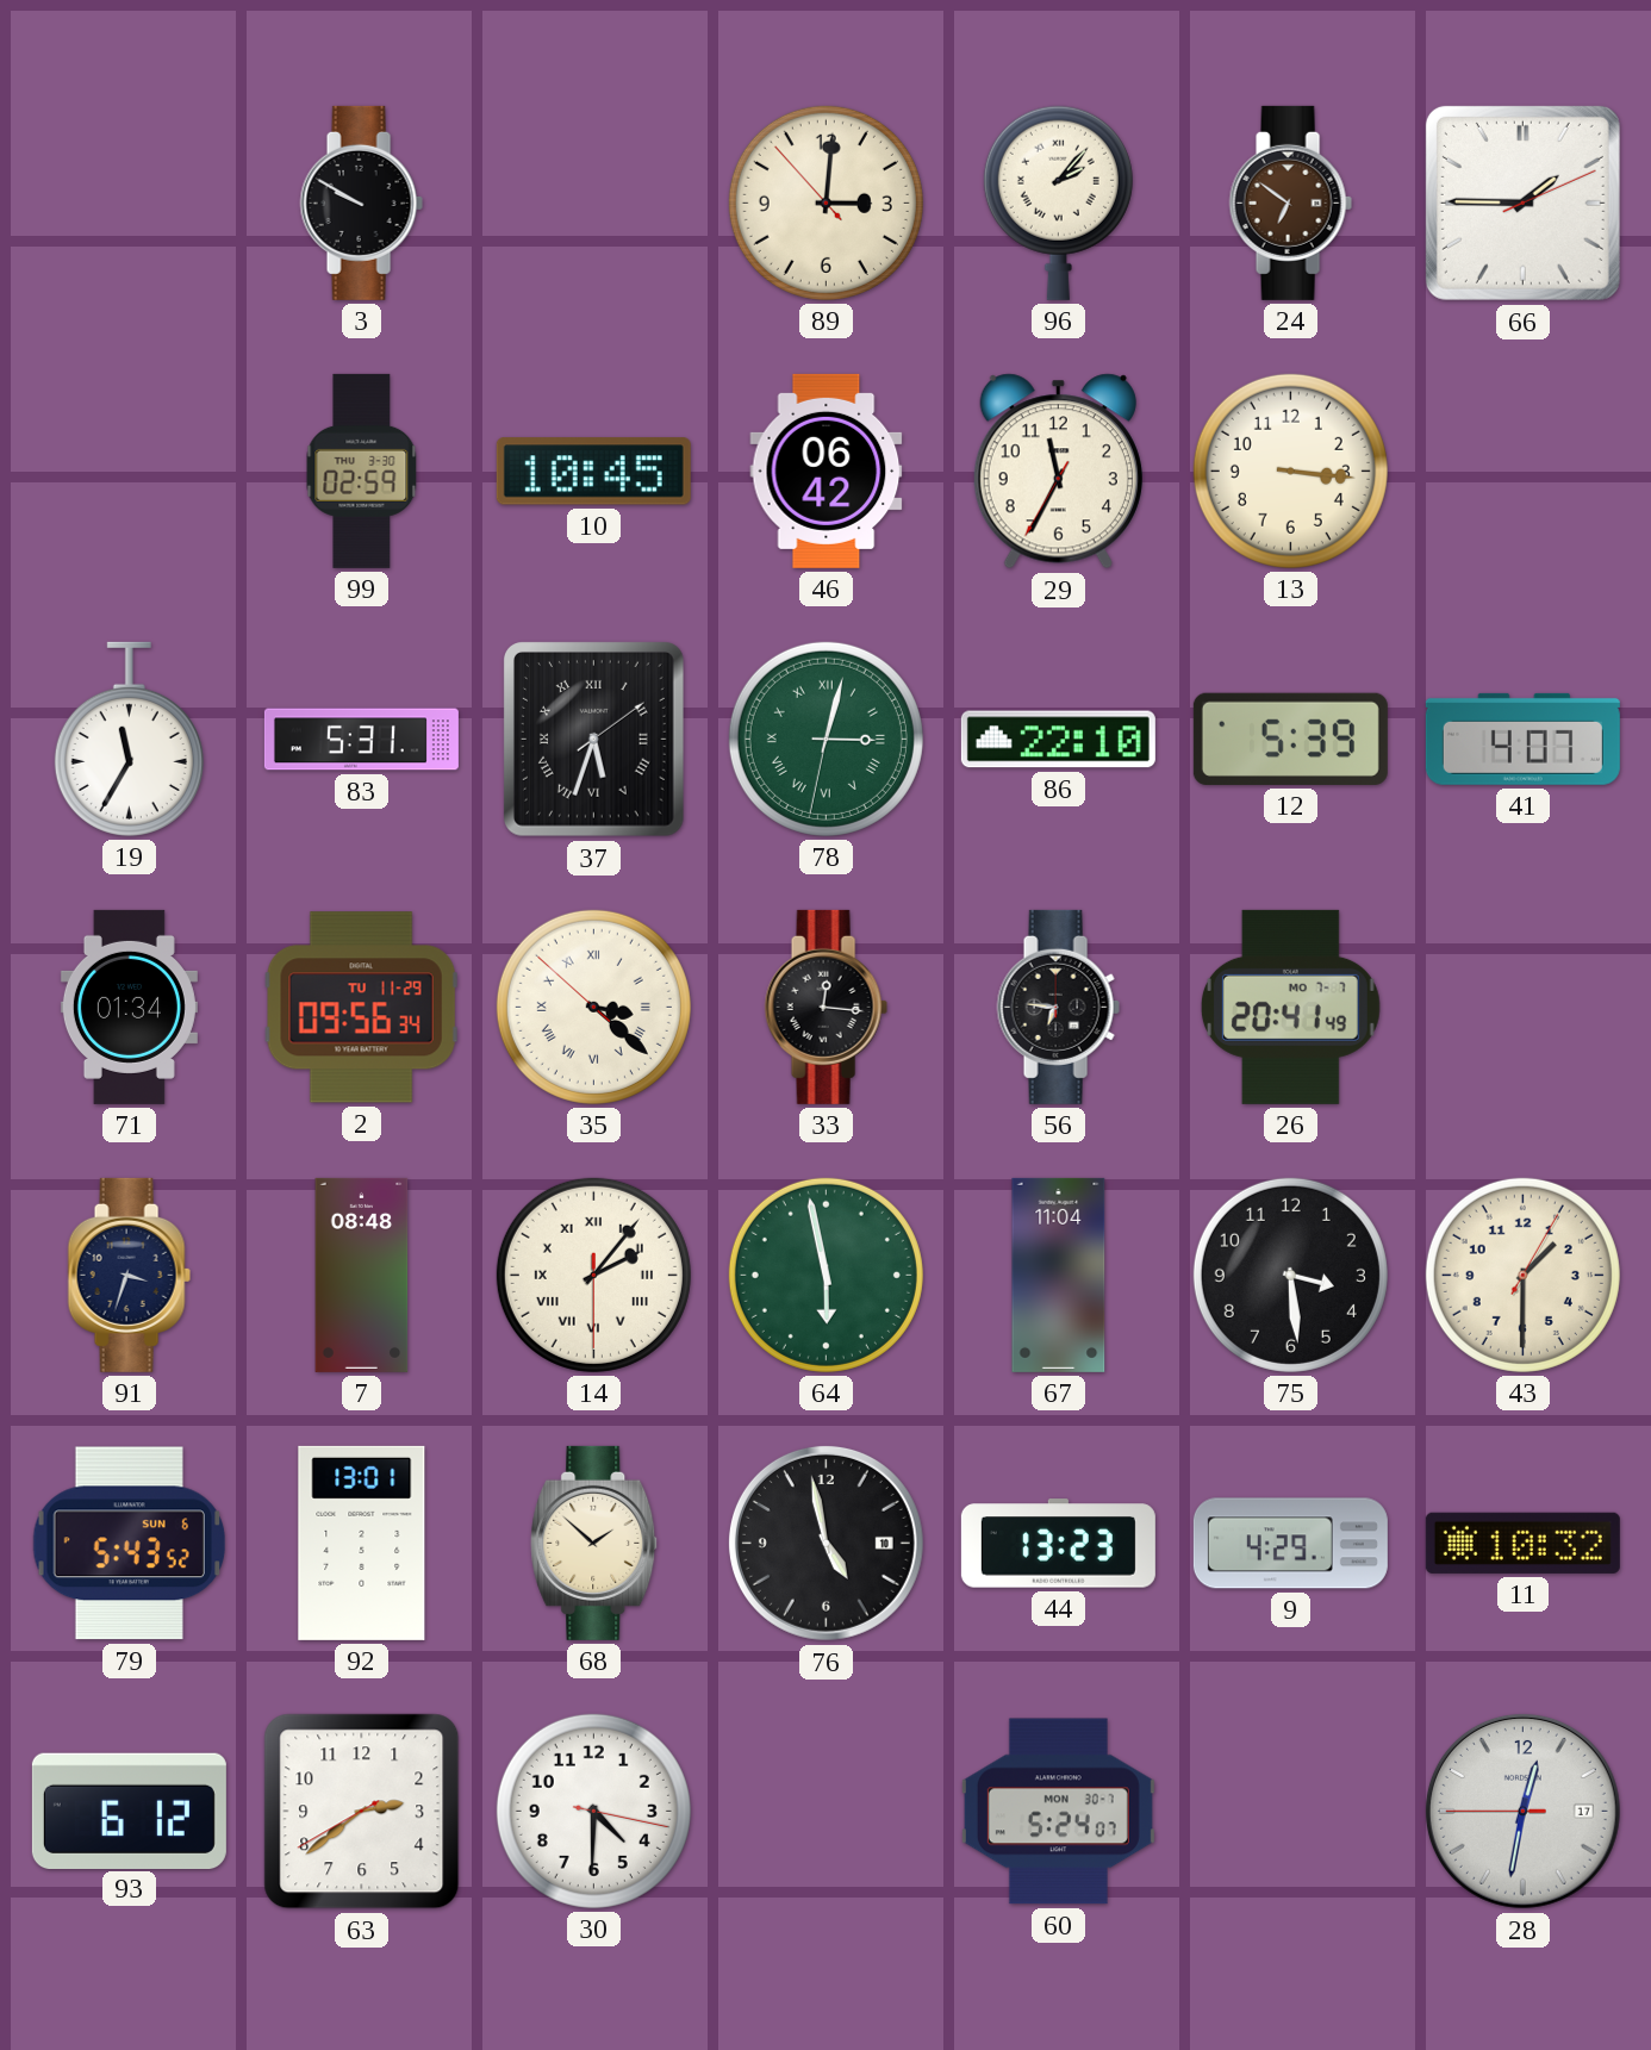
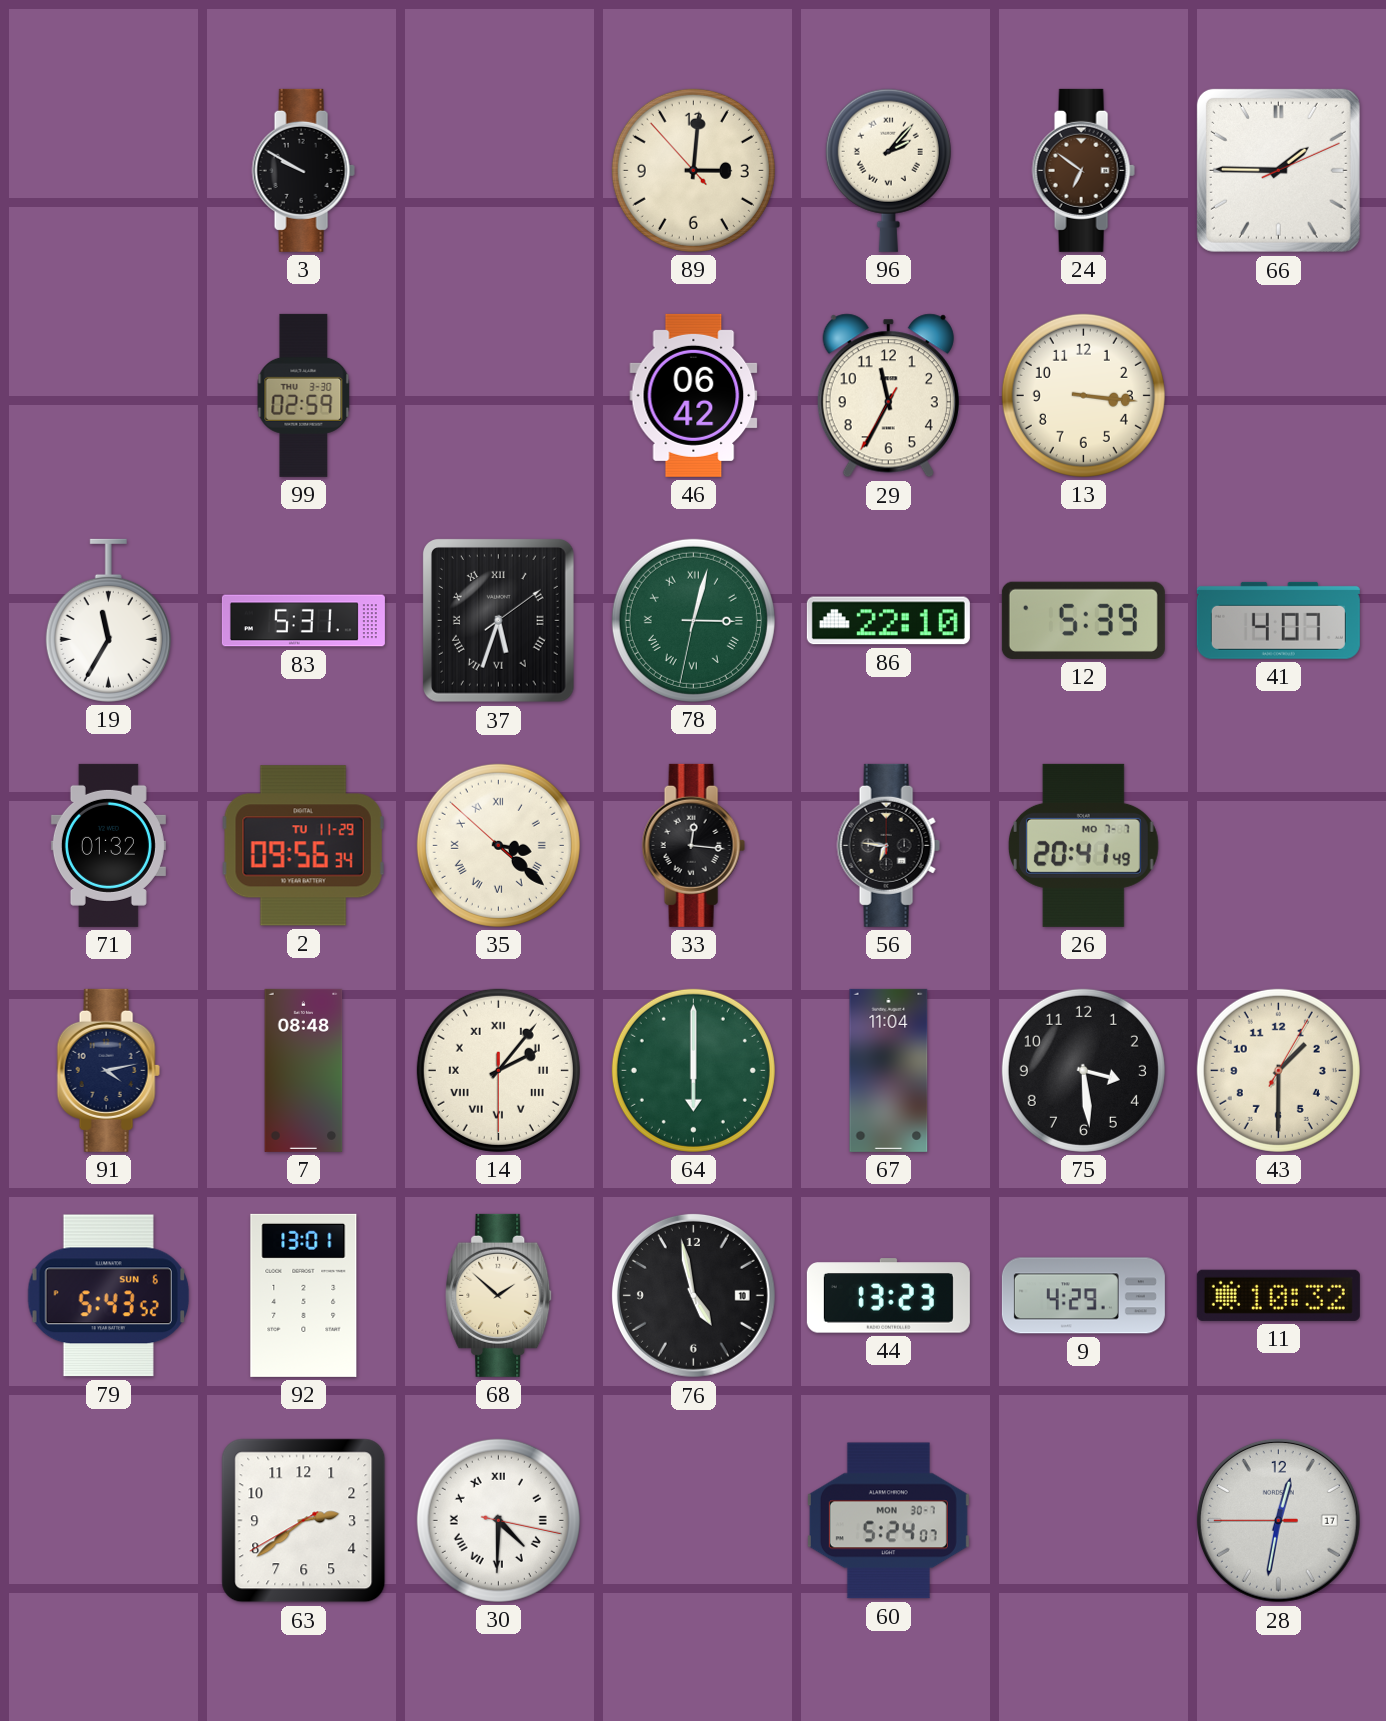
10: 10:45 -> none (593, 472)
71: 01:34 -> 01:32 (108, 845)
91: 3:33 -> 4:13 (108, 1070)
64: 5:58 -> 6:00 (693, 1070)
93: 6:12 -> none (129, 1811)
30 numerals: Arabic -> Roman (498, 1520)
